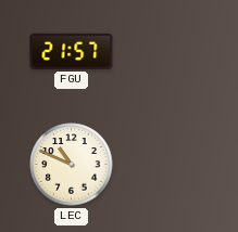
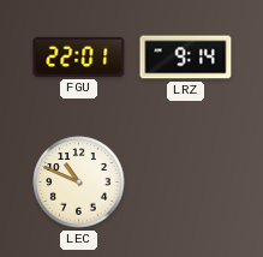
FGU: 21:57 -> 22:01 (79, 56)
LRZ: none -> 9:14 (186, 58)
